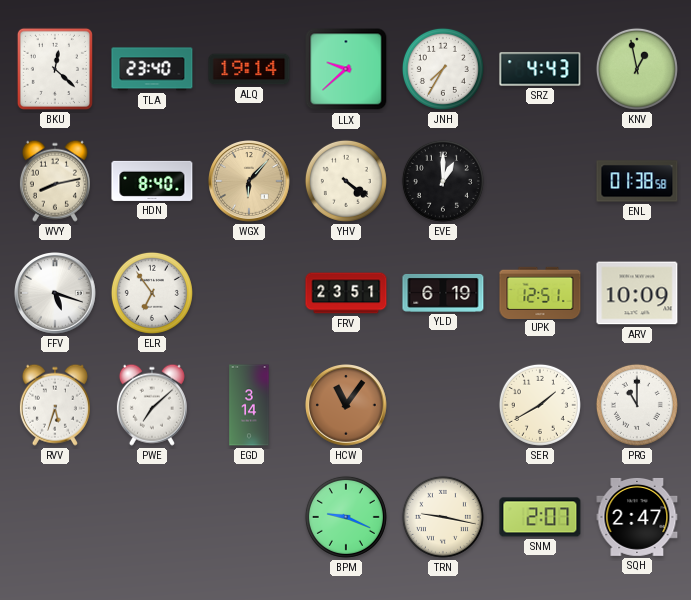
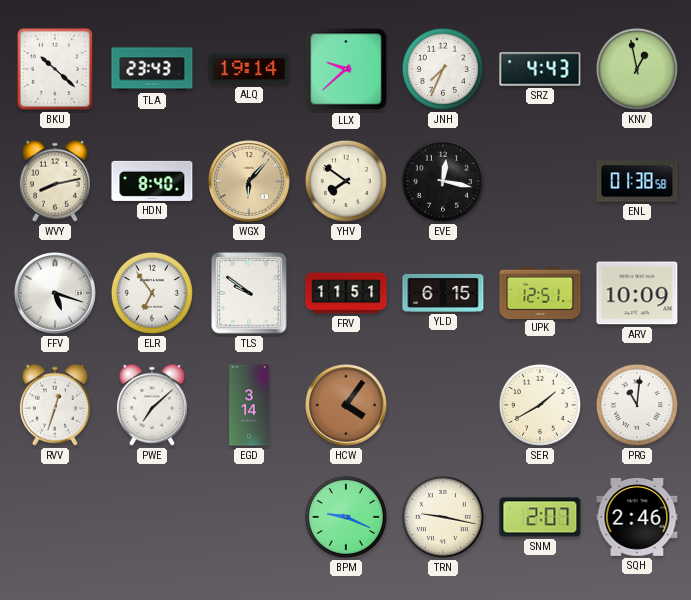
BKU: 12:22 -> 10:22 (55, 69)
TLA: 23:40 -> 23:43 (152, 69)
JNH: 7:35 -> 7:34 (443, 69)
YHV: 4:21 -> 7:51 (346, 181)
EVE: 1:00 -> 12:17 (443, 181)
TLS: none -> 9:51 (249, 293)
FRV: 23:51 -> 11:51 (346, 293)
YLD: 6:19 -> 6:15 (443, 293)
RVV: 5:33 -> 12:33 (55, 405)
HCW: 11:06 -> 4:06 (347, 406)
PRG: 11:00 -> 11:01 (637, 405)
SQH: 2:47 -> 2:46 (637, 517)
